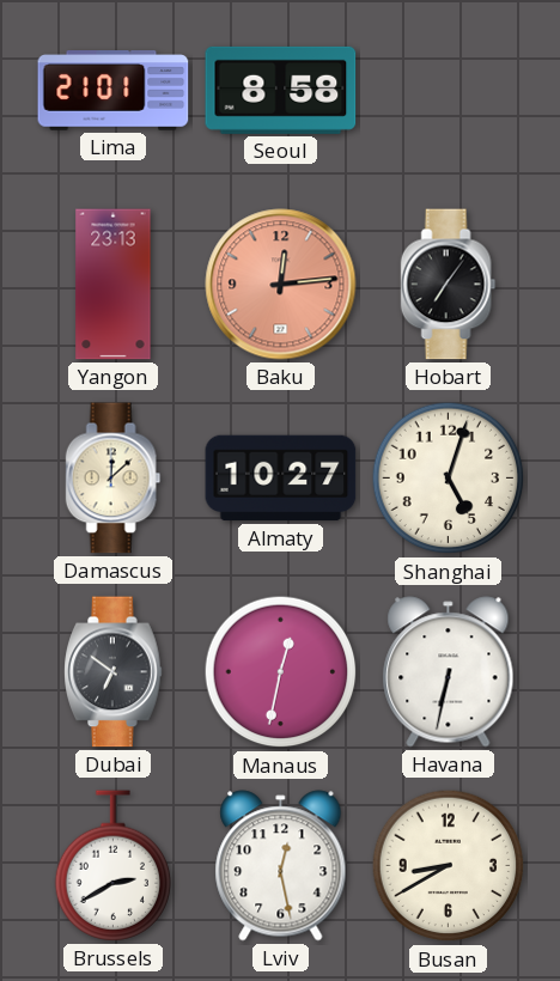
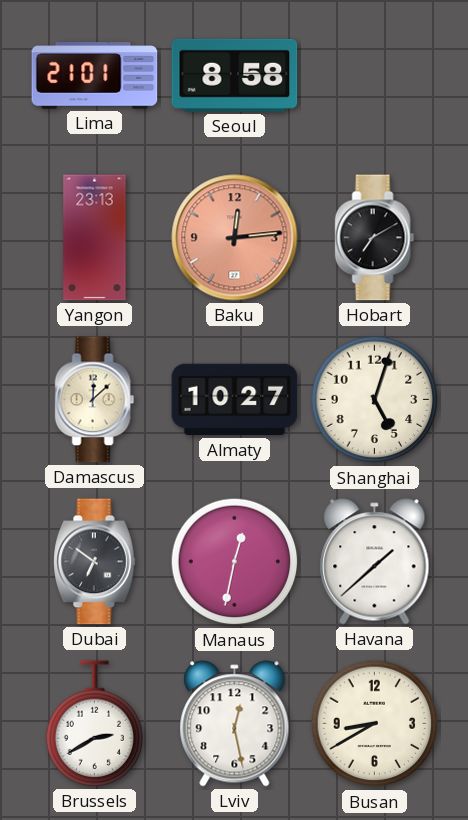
Hobart: 7:06 -> 7:10 (375, 238)
Havana: 6:32 -> 1:38 (375, 562)
